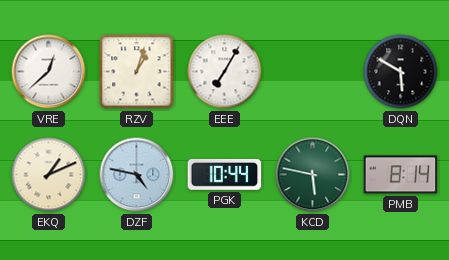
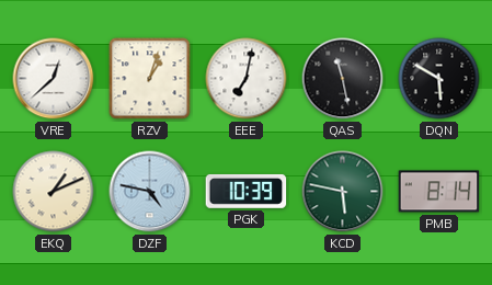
EEE: 7:05 -> 7:02 (247, 79)
QAS: none -> 11:28 (343, 79)
PGK: 10:44 -> 10:39 (247, 191)
